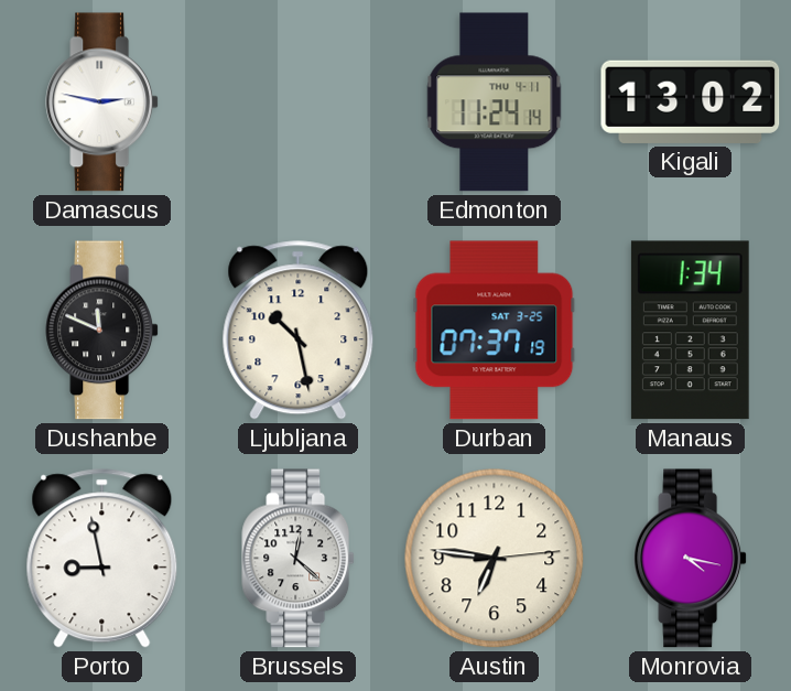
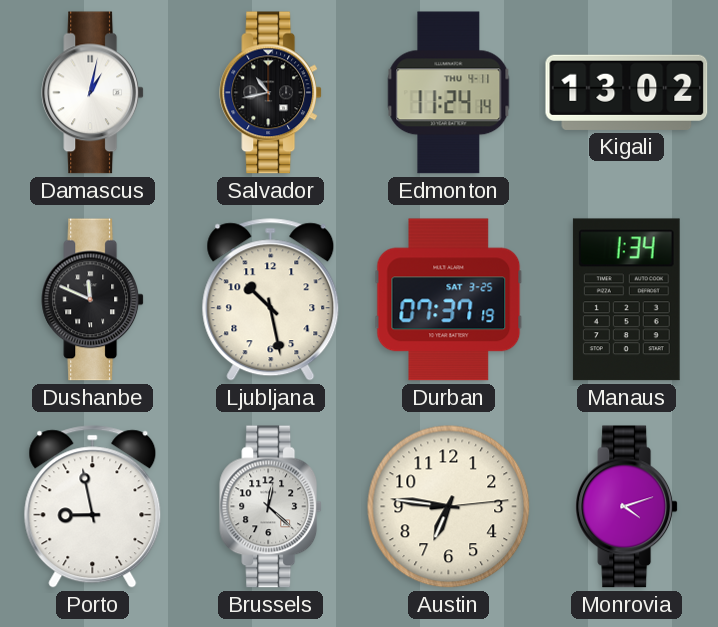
Damascus: 2:47 -> 1:02 (93, 93)
Salvador: none -> 10:43 (271, 93)
Monrovia: 4:17 -> 4:12 (627, 507)
